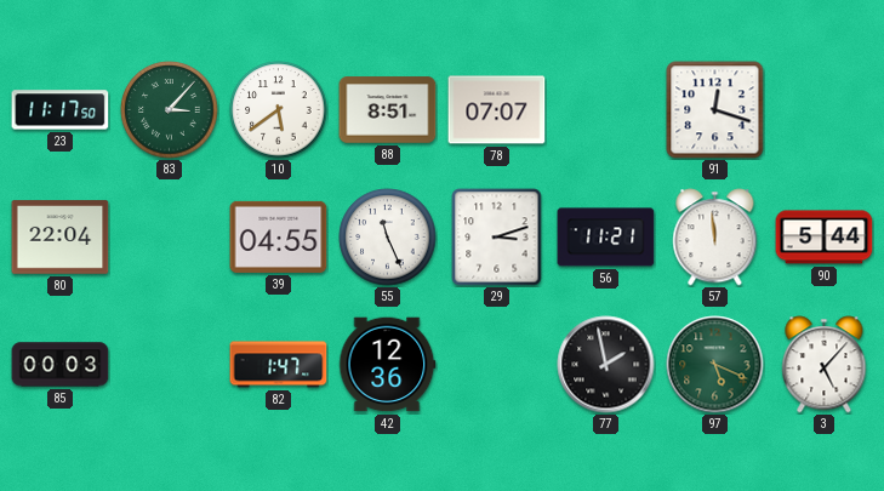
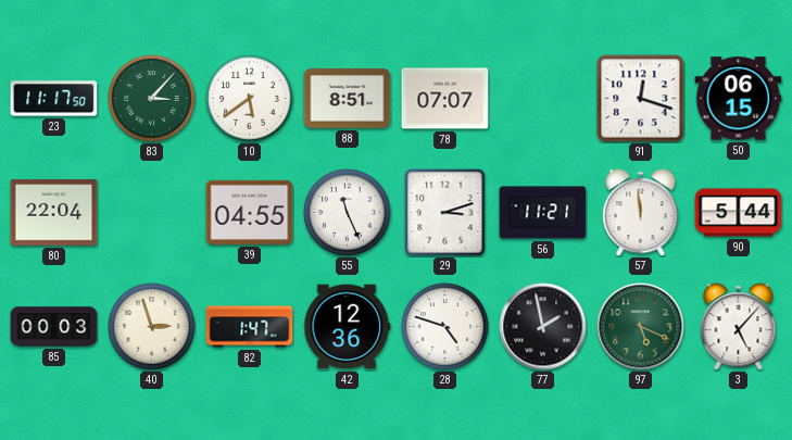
50: none -> 06:15 (739, 99)
40: none -> 2:57 (152, 327)
28: none -> 4:48 (445, 327)
